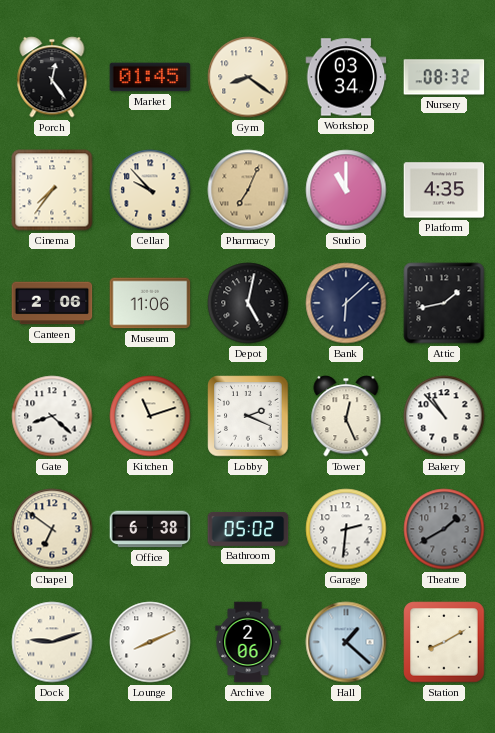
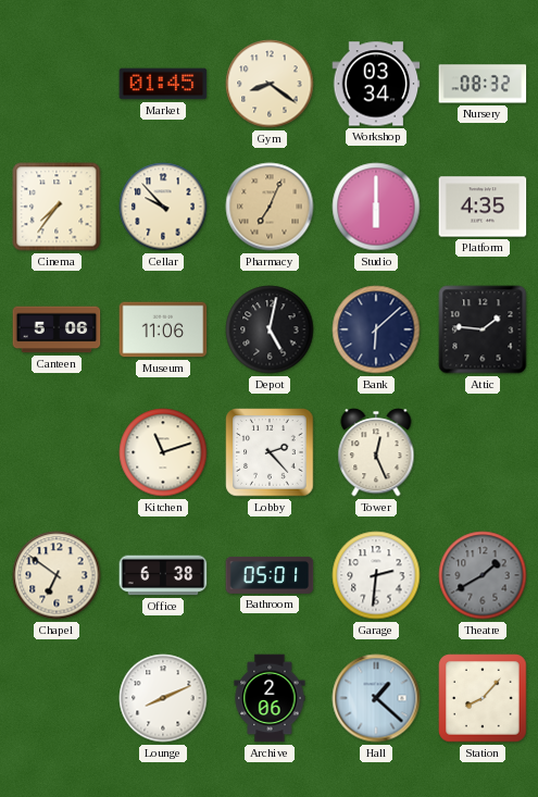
Porch: 12:24 -> none (52, 77)
Studio: 11:00 -> 6:00 (376, 207)
Canteen: 2:06 -> 5:06 (57, 329)
Attic: 1:43 -> 1:46 (483, 329)
Gate: 8:22 -> none (52, 416)
Lobby: 2:19 -> 2:23 (270, 452)
Bakery: 10:53 -> none (444, 416)
Bathroom: 05:02 -> 05:01 (270, 575)
Dock: 9:12 -> none (52, 642)
Station: 8:10 -> 8:07 (483, 698)
